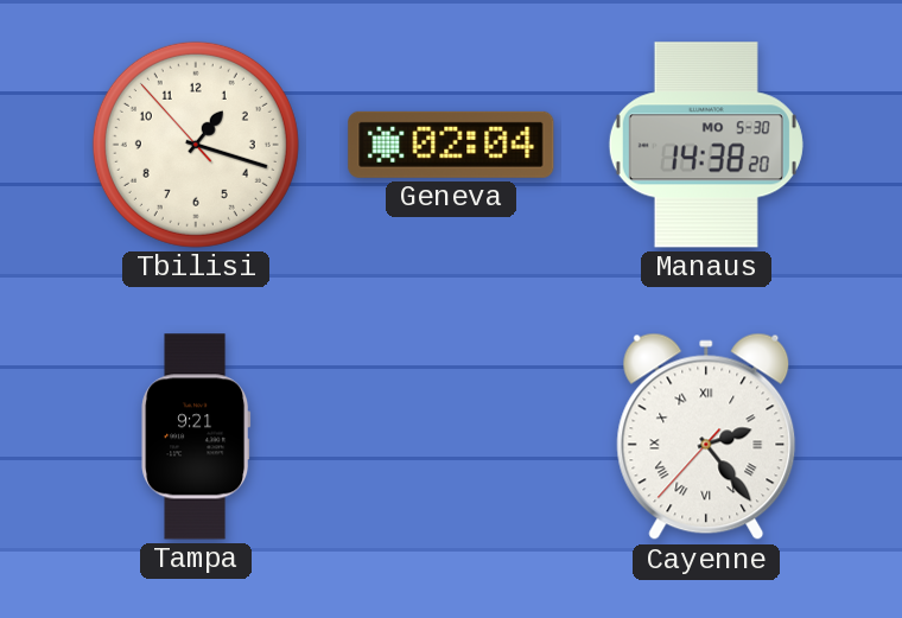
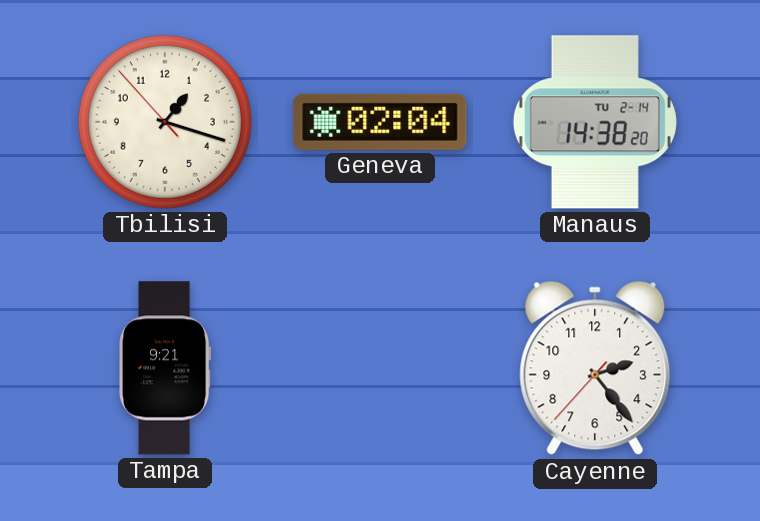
Manaus date: MO 5-30 -> TU 2-14 (595, 122)
Cayenne numerals: Roman -> Arabic (595, 368)
